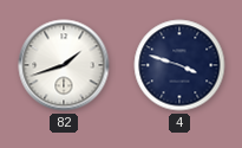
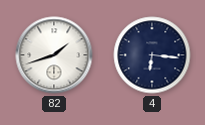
4: 3:48 -> 6:16 (152, 55)
